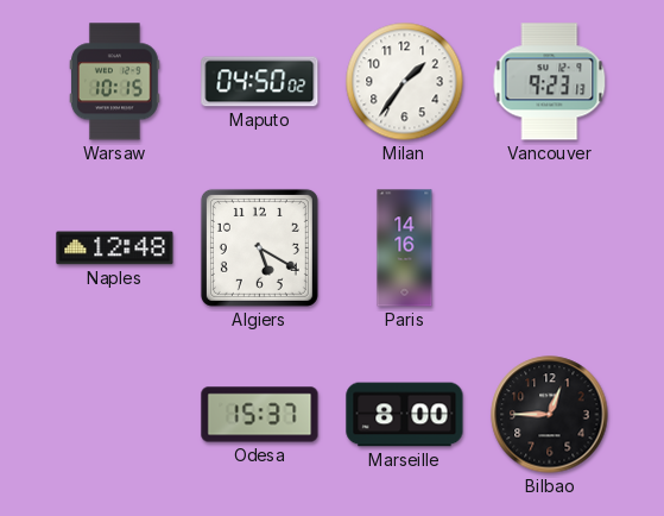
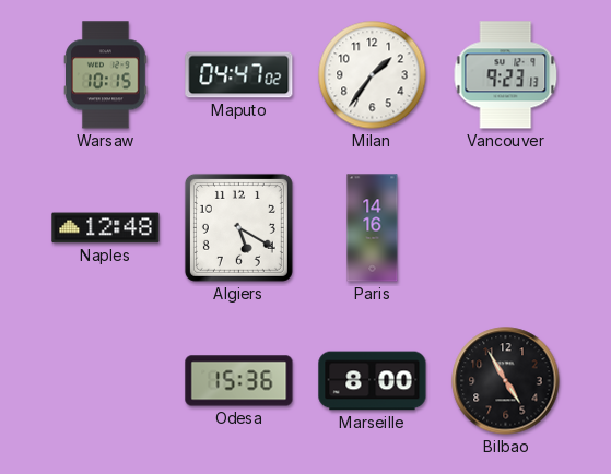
Maputo: 04:50 -> 04:47 (239, 75)
Odesa: 15:37 -> 15:36 (239, 381)
Bilbao: 12:45 -> 4:55 (506, 381)
